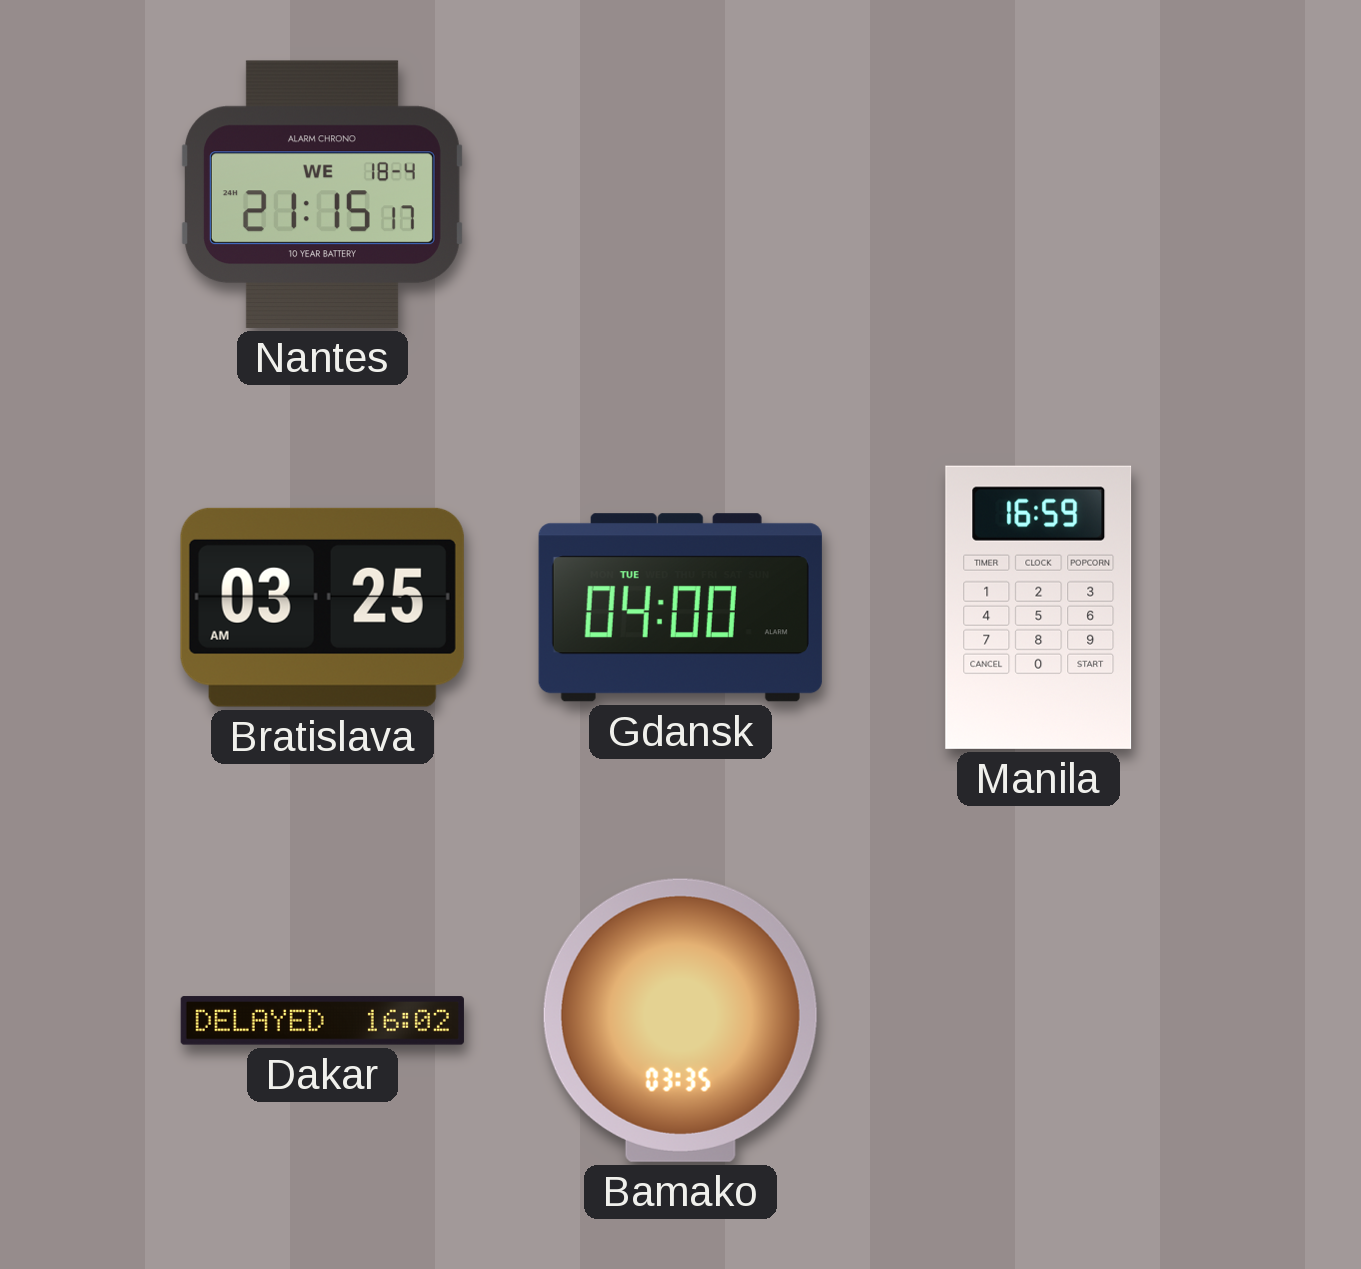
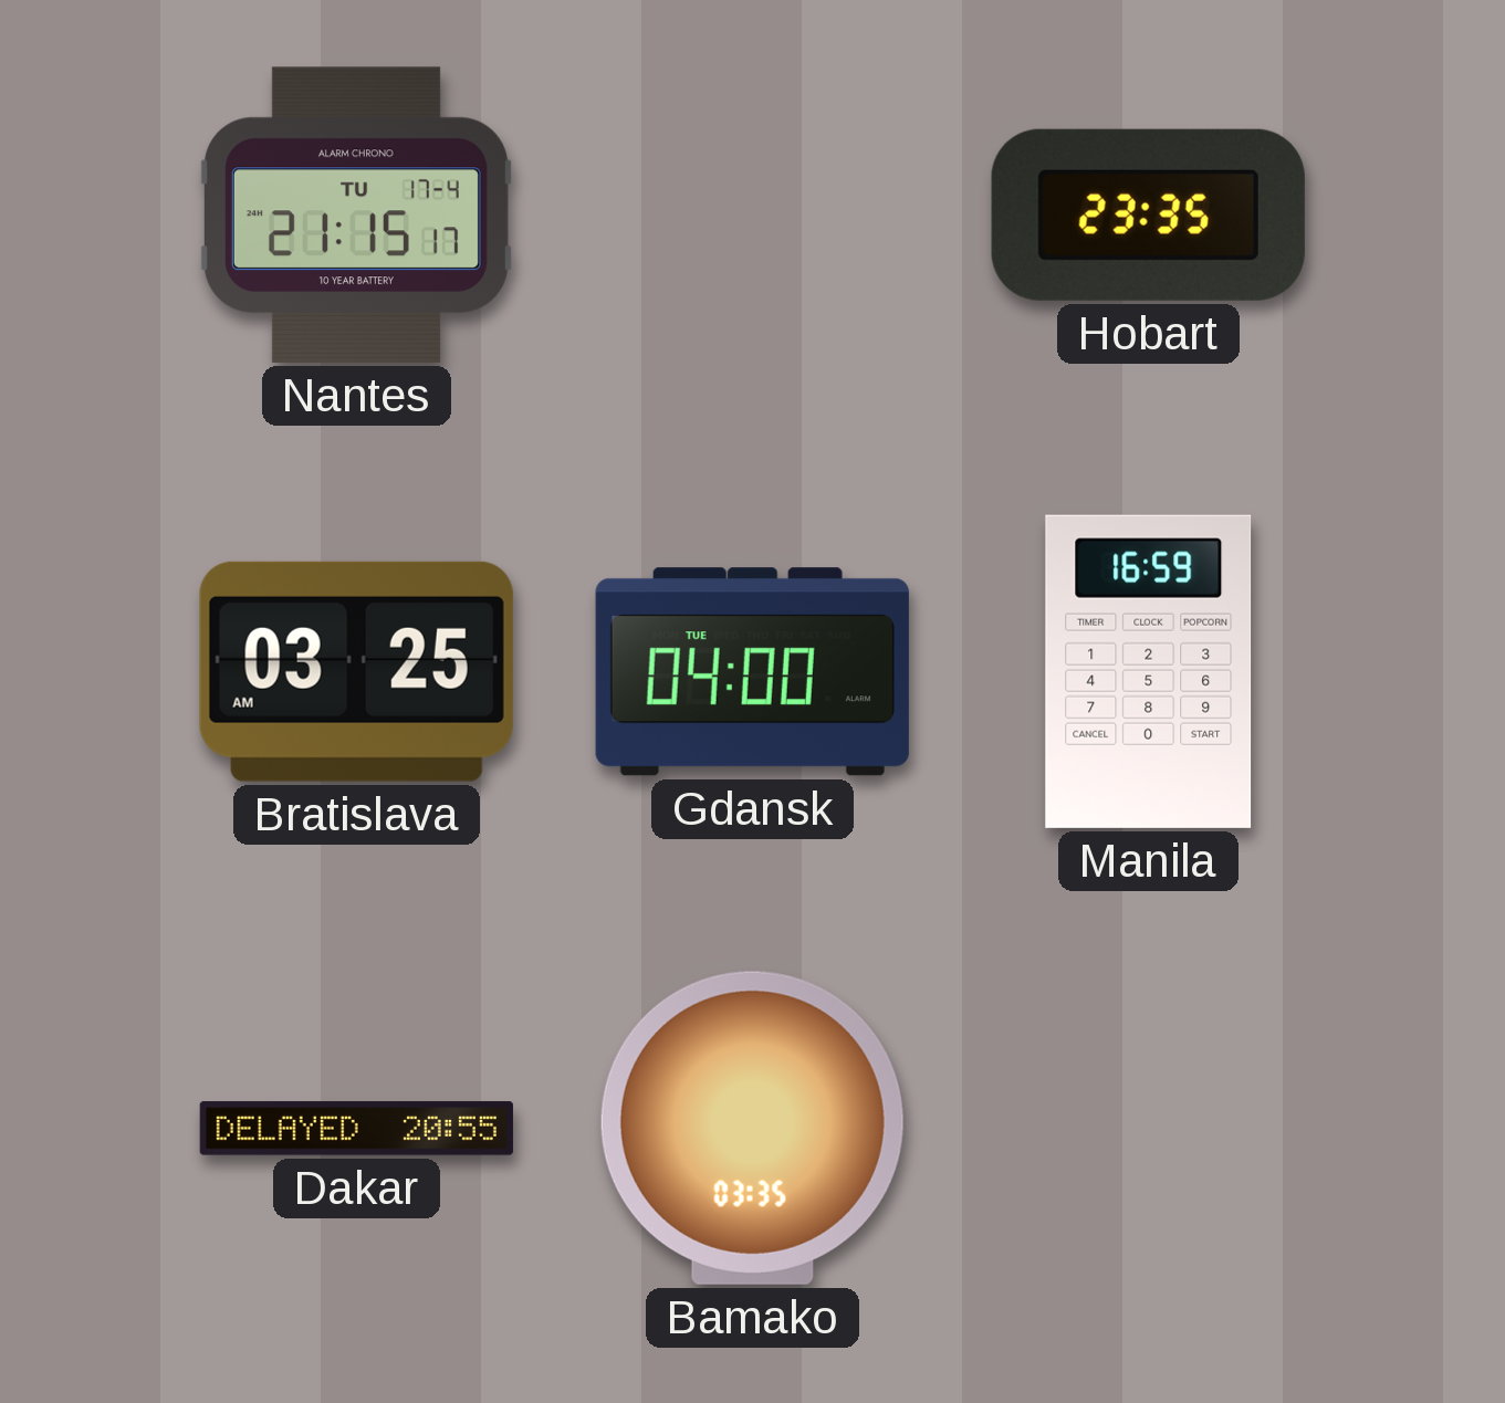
Nantes date: WE 18-4 -> TU 17-4 (356, 214)
Hobart: none -> 23:35 (1148, 214)
Dakar: 16:02 -> 20:55 (356, 1129)
